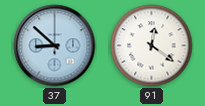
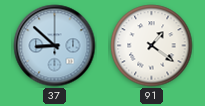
91: 12:21 -> 1:21 (152, 46)
